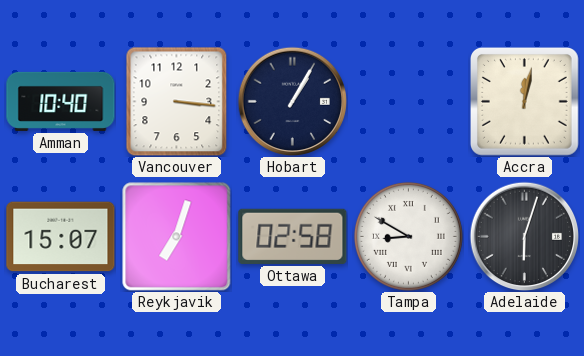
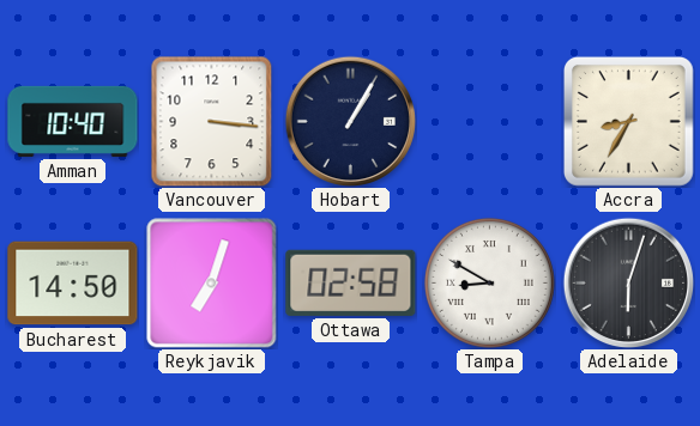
Accra: 12:02 -> 8:35 (628, 121)
Bucharest: 15:07 -> 14:50 (73, 284)
